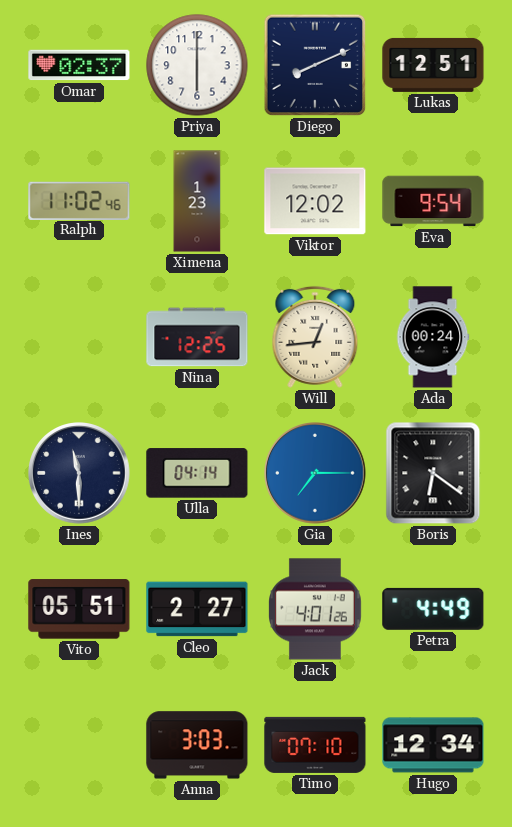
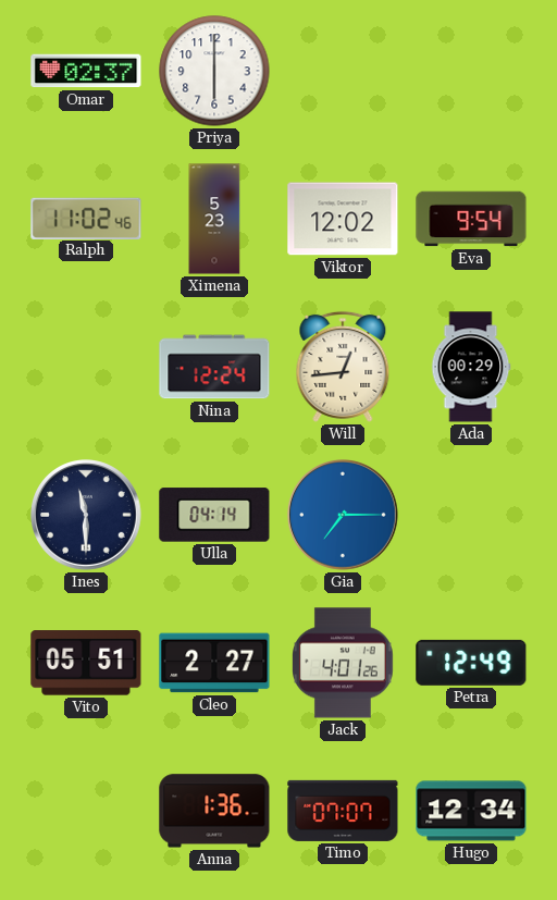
Diego: 8:11 -> none (315, 65)
Lukas: 12:51 -> none (433, 65)
Ximena: 1:23 -> 5:23 (214, 219)
Nina: 12:25 -> 12:24 (214, 367)
Ada: 00:24 -> 00:29 (471, 367)
Boris: 6:21 -> none (433, 473)
Petra: 4:49 -> 12:49 (471, 663)
Anna: 3:03 -> 1:36 (214, 811)
Timo: 07:10 -> 07:07 (343, 811)
